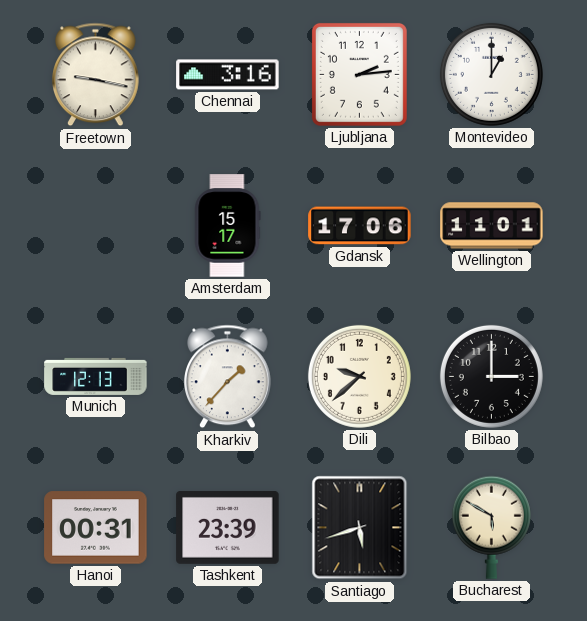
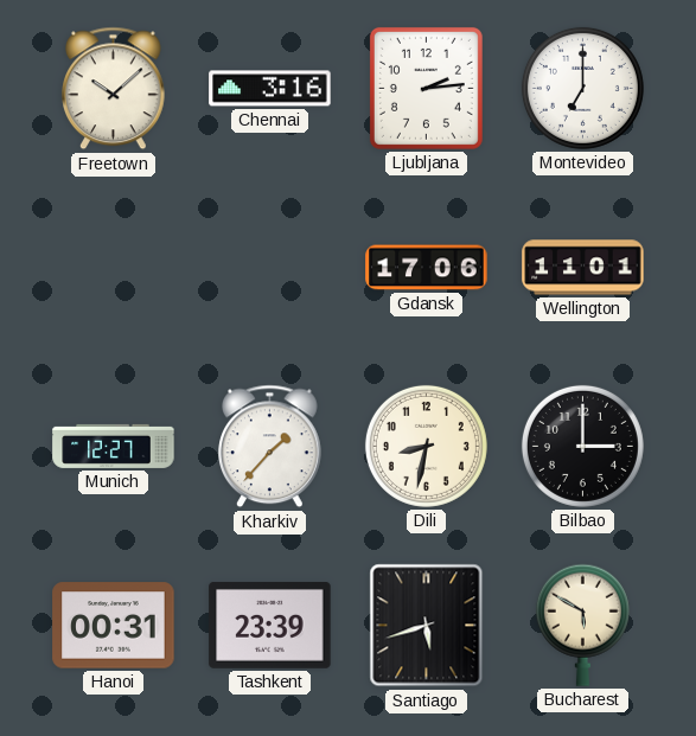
Freetown: 9:17 -> 10:08 (114, 89)
Montevideo: 1:00 -> 7:00 (582, 88)
Amsterdam: 15:17 -> none (228, 226)
Munich: 12:13 -> 12:27 (114, 446)
Dili: 9:38 -> 8:32 (426, 446)
